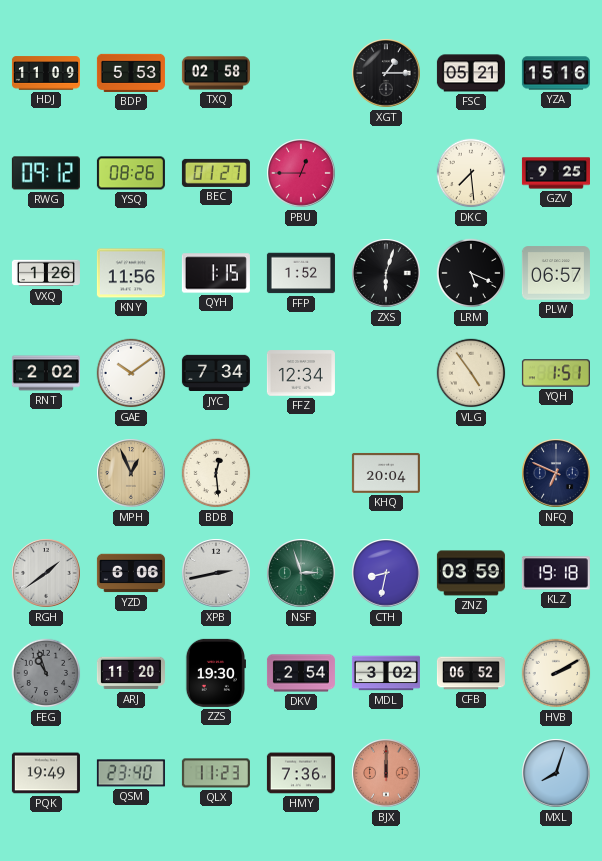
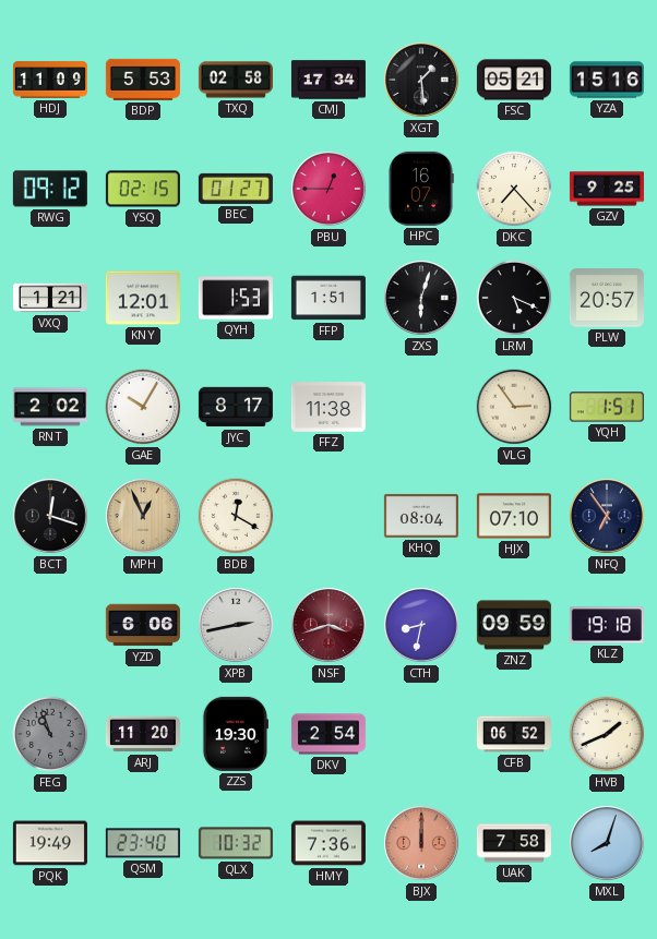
CMJ: none -> 17:34 (329, 80)
XGT: 1:15 -> 1:29 (421, 80)
YSQ: 08:26 -> 02:15 (143, 189)
HPC: none -> 16:07 (421, 189)
DKC: 7:29 -> 7:23 (514, 189)
VXQ: 1:26 -> 1:21 (50, 298)
KNY: 11:56 -> 12:01 (143, 298)
QYH: 1:15 -> 1:53 (236, 298)
FFP: 1:52 -> 1:51 (329, 298)
PLW: 06:57 -> 20:57 (607, 298)
GAE: 10:09 -> 10:05 (143, 407)
JYC: 7:34 -> 8:17 (236, 407)
FFZ: 12:34 -> 11:38 (329, 407)
VLG: 4:54 -> 2:54 (514, 407)
BCT: none -> 12:18 (50, 516)
BDB: 12:29 -> 12:20 (236, 516)
KHQ: 20:04 -> 08:04 (421, 516)
HJX: none -> 07:10 (514, 516)
NFQ: 6:49 -> 6:54 (607, 516)
RGH: 1:39 -> none (46, 573)
NSF: 2:57 -> 3:42 (329, 625)
NSF dial: green -> burgundy (329, 625)
ZNZ: 03:59 -> 09:59 (514, 625)
MDL: 3:02 -> none (386, 673)
HVB: 2:10 -> 1:41 (607, 734)
QLX: 11:23 -> 10:32 (236, 843)
UAK: none -> 7:58 (514, 843)
